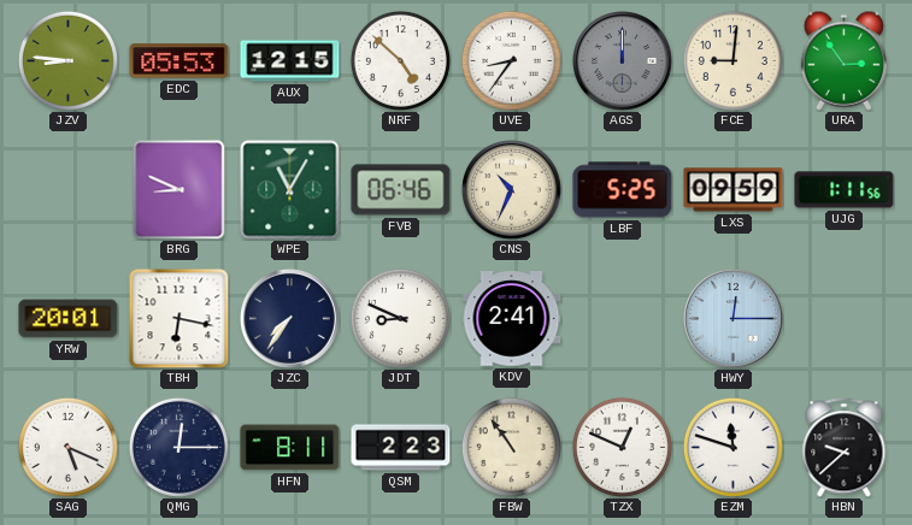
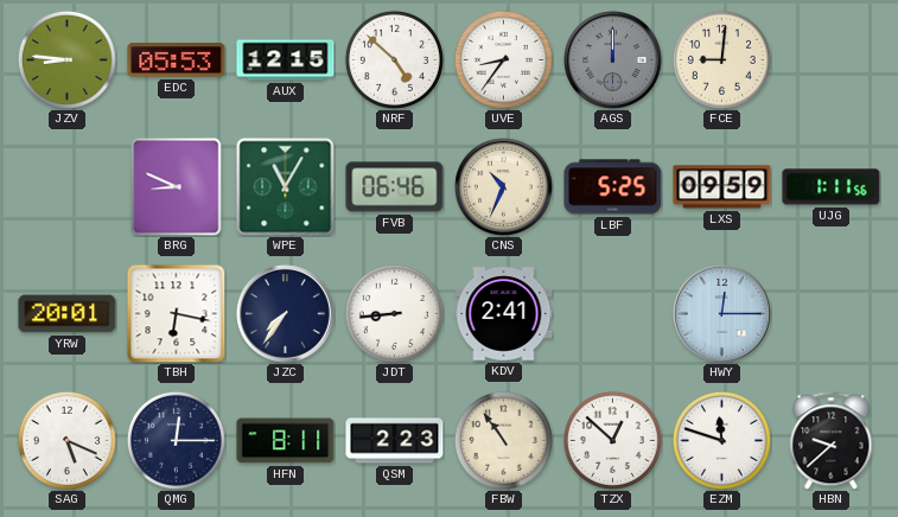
URA: 2:54 -> none (843, 60)
JDT: 8:49 -> 8:44 (394, 313)
TZX: 12:49 -> 12:52 (612, 440)
